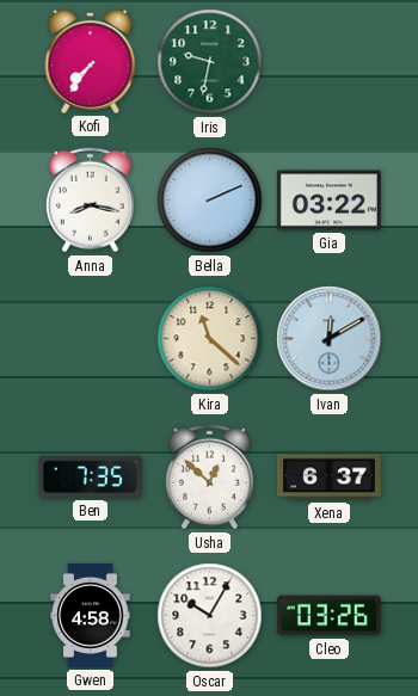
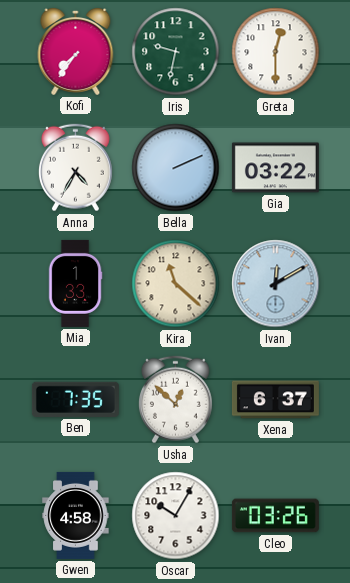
Greta: none -> 12:30 (276, 52)
Anna: 8:17 -> 4:35 (75, 168)
Mia: none -> 1:33 (75, 283)
